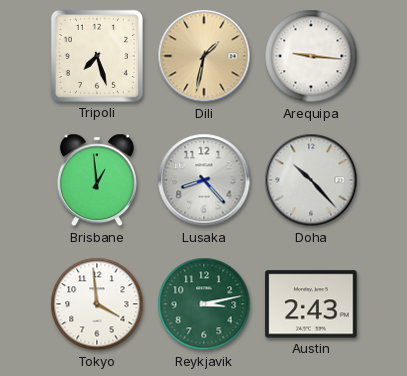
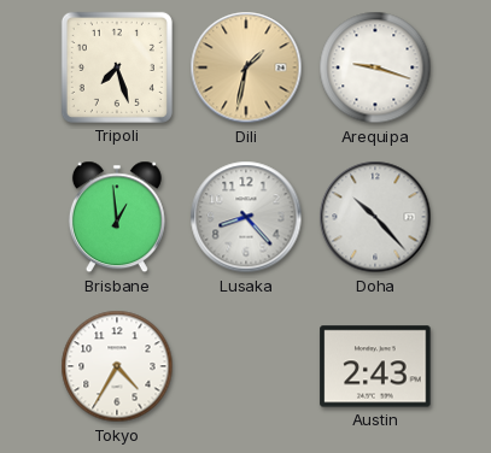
Arequipa: 9:16 -> 9:18 (375, 67)
Tokyo: 3:59 -> 4:35 (117, 366)
Reykjavik: 3:13 -> none (204, 304)
